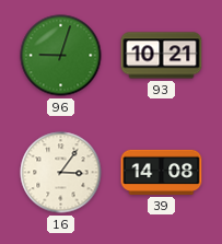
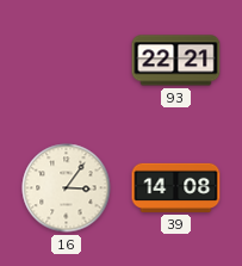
96: 9:03 -> none (61, 56)
93: 10:21 -> 22:21 (176, 61)
